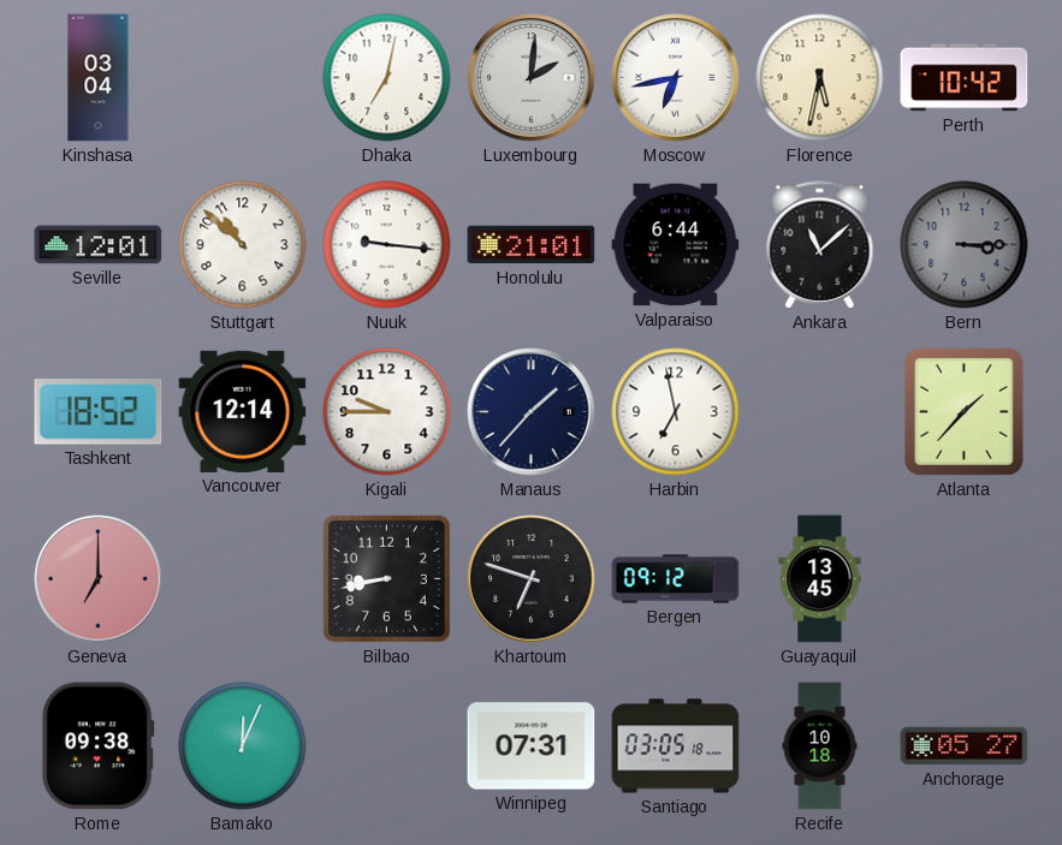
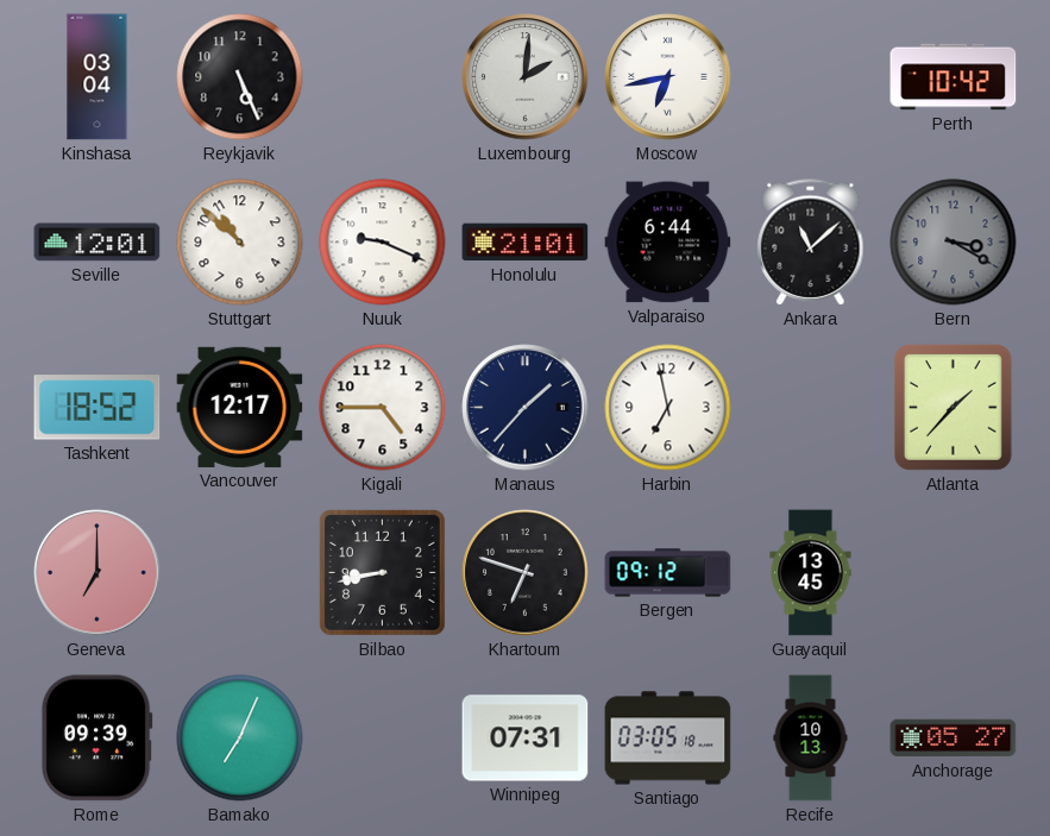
Reykjavik: none -> 5:26 (240, 77)
Dhaka: 7:02 -> none (387, 78)
Florence: 5:32 -> none (820, 78)
Nuuk: 9:16 -> 9:19 (383, 243)
Bern: 3:15 -> 3:20 (954, 243)
Vancouver: 12:14 -> 12:17 (240, 407)
Kigali: 9:45 -> 4:45 (383, 408)
Rome: 09:38 -> 09:39 (96, 738)
Bamako: 12:04 -> 7:04 (240, 738)
Recife: 10:18 -> 10:13 (811, 738)
